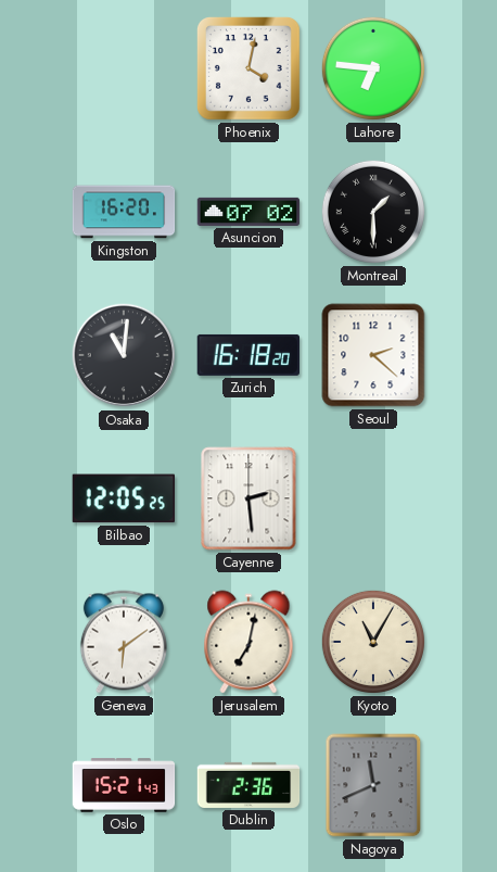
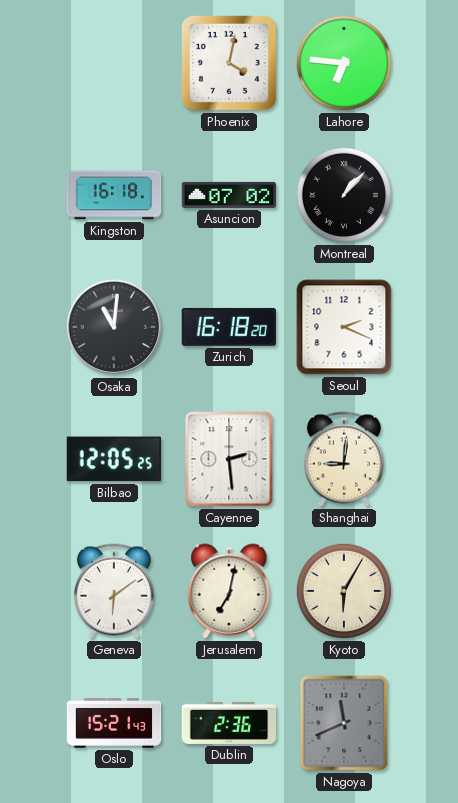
Kingston: 16:20 -> 16:18 (114, 195)
Montreal: 1:30 -> 1:07 (344, 195)
Seoul: 2:22 -> 2:19 (344, 327)
Shanghai: none -> 9:01 (344, 459)
Kyoto: 11:05 -> 6:05 (344, 591)
